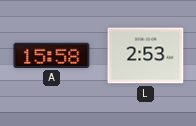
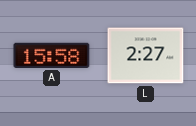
L: 2:53 -> 2:27 (146, 56)
